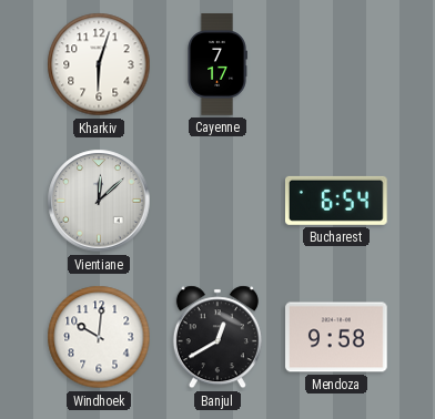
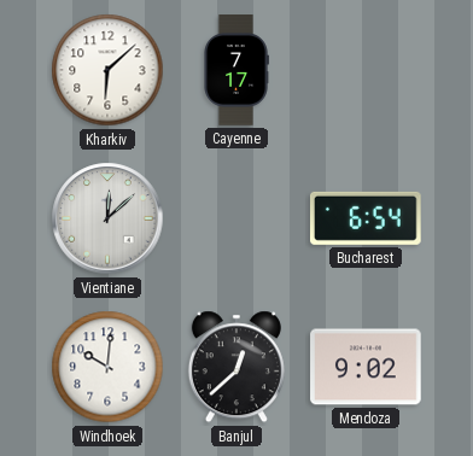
Kharkiv: 6:03 -> 6:08 (107, 70)
Banjul: 12:40 -> 12:38 (237, 367)
Mendoza: 9:58 -> 9:02 (366, 367)
